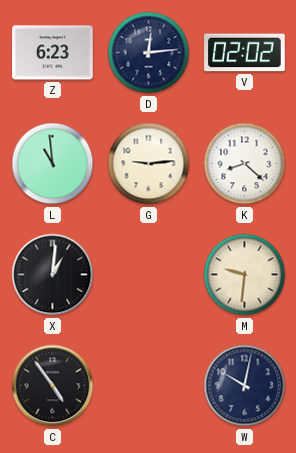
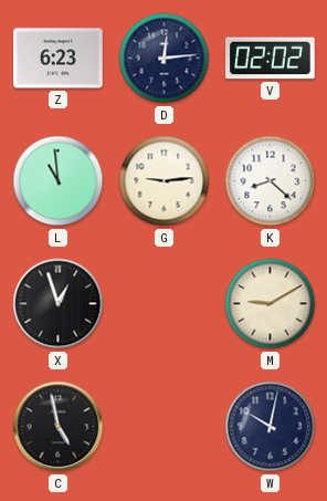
X: 1:01 -> 12:57 (59, 304)
M: 9:31 -> 9:10 (271, 304)
C: 4:54 -> 4:58 (59, 427)
